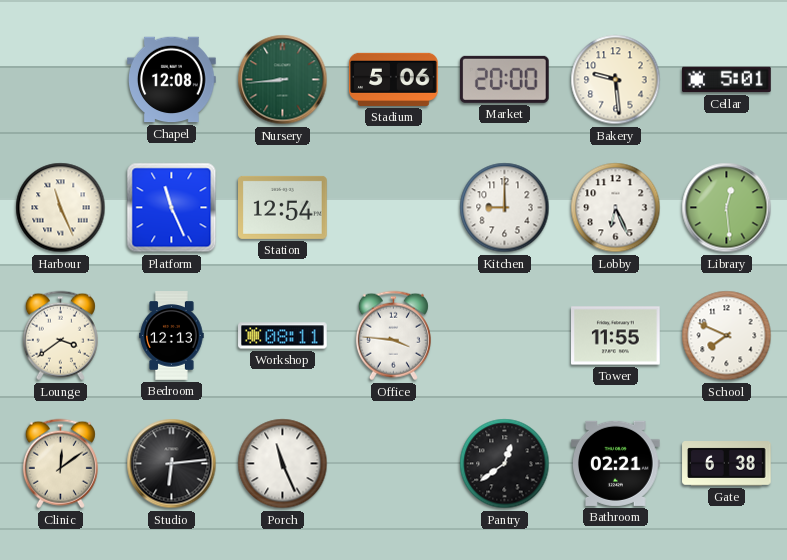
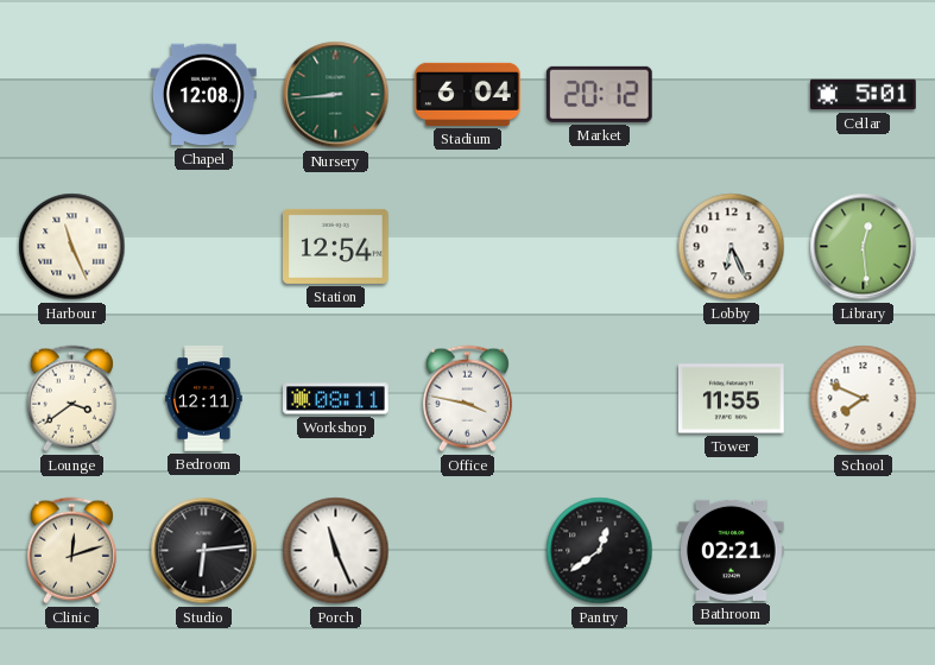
Stadium: 5:06 -> 6:04 (468, 94)
Market: 20:00 -> 20:12 (599, 94)
Bakery: 9:29 -> none (616, 80)
Platform: 11:26 -> none (172, 208)
Kitchen: 9:00 -> none (505, 208)
Bedroom: 12:13 -> 12:11 (204, 399)
Office: 3:46 -> 3:47 (467, 399)
Clinic: 12:09 -> 12:12 (71, 551)
Gate: 6:38 -> none (727, 464)
